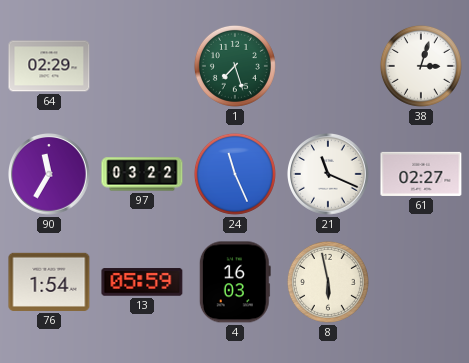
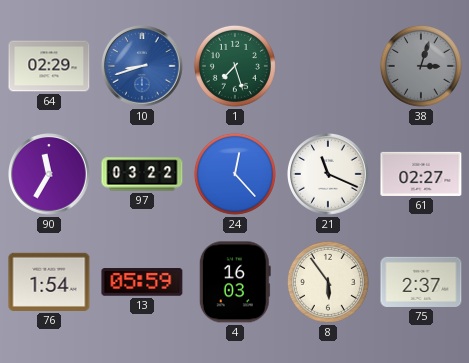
10: none -> 8:42 (143, 67)
38 dial: white -> grey (421, 66)
24: 11:26 -> 12:23 (235, 174)
8: 5:58 -> 5:54 (328, 282)
75: none -> 2:37 (421, 282)
